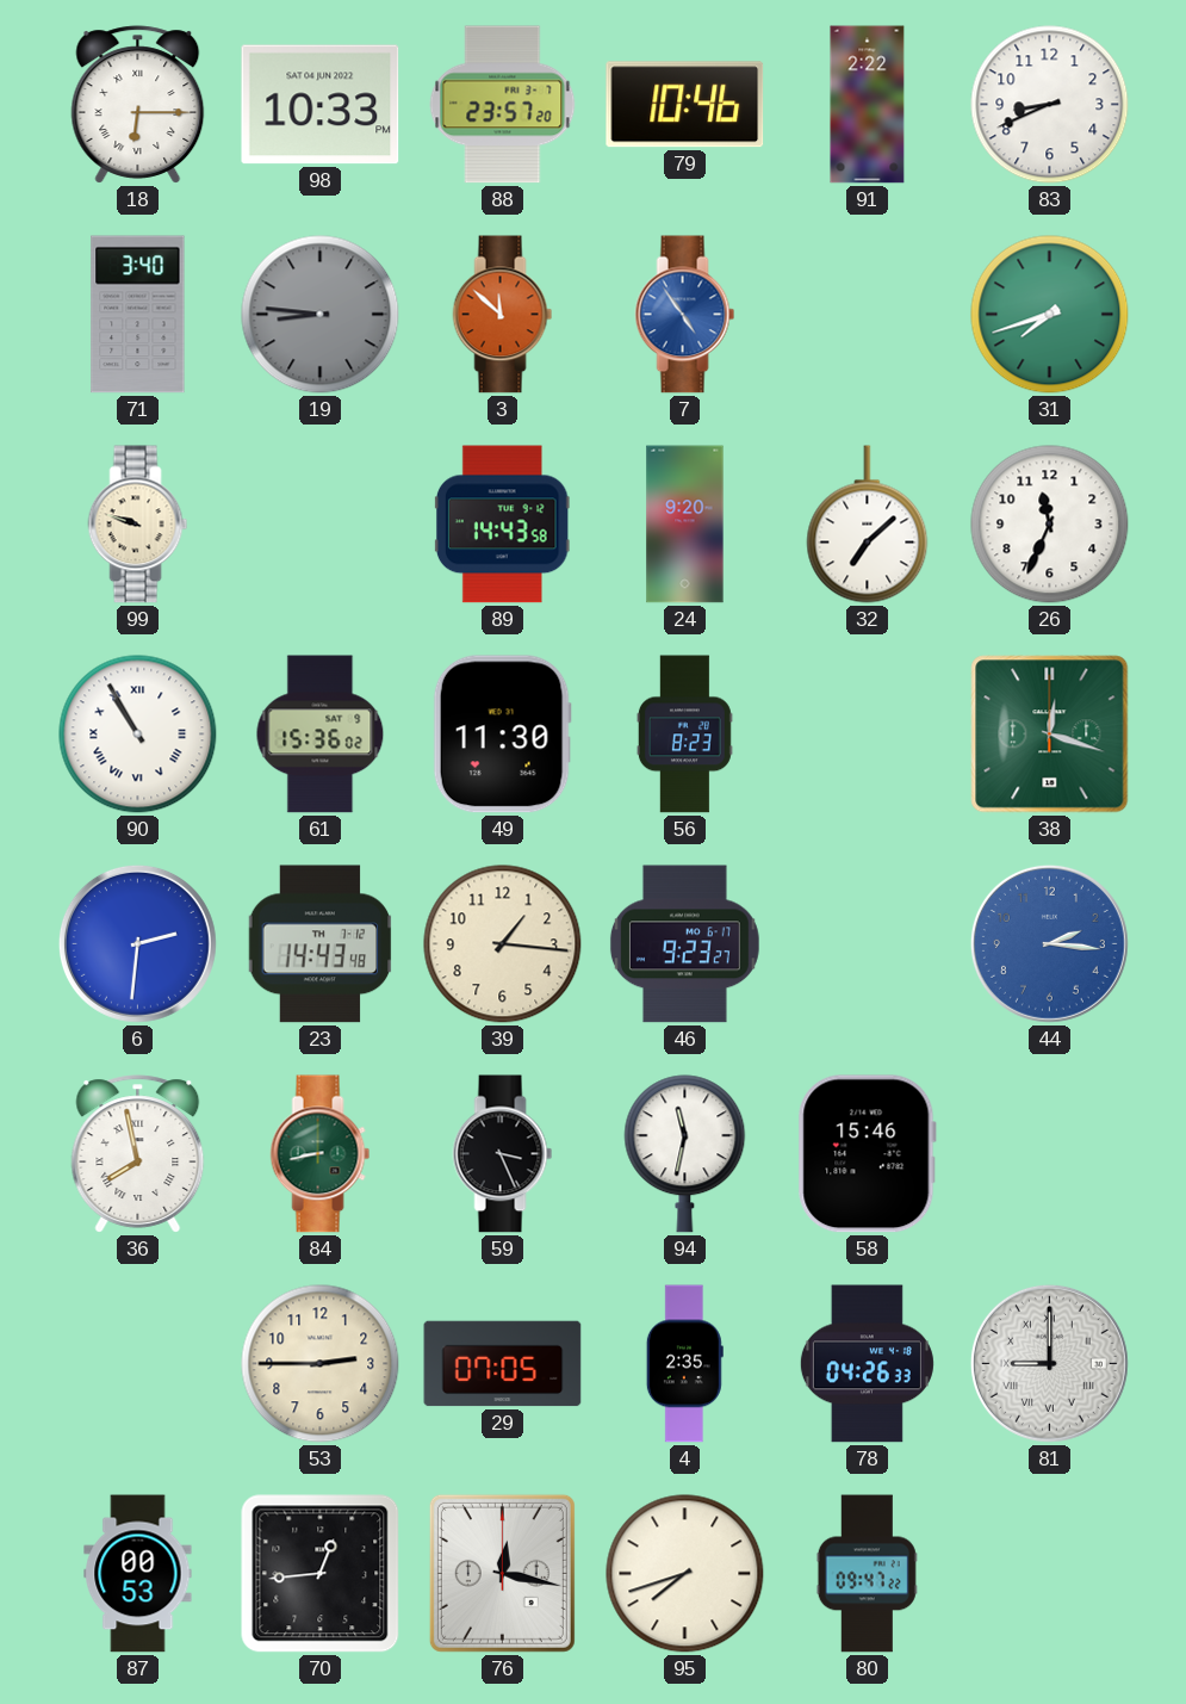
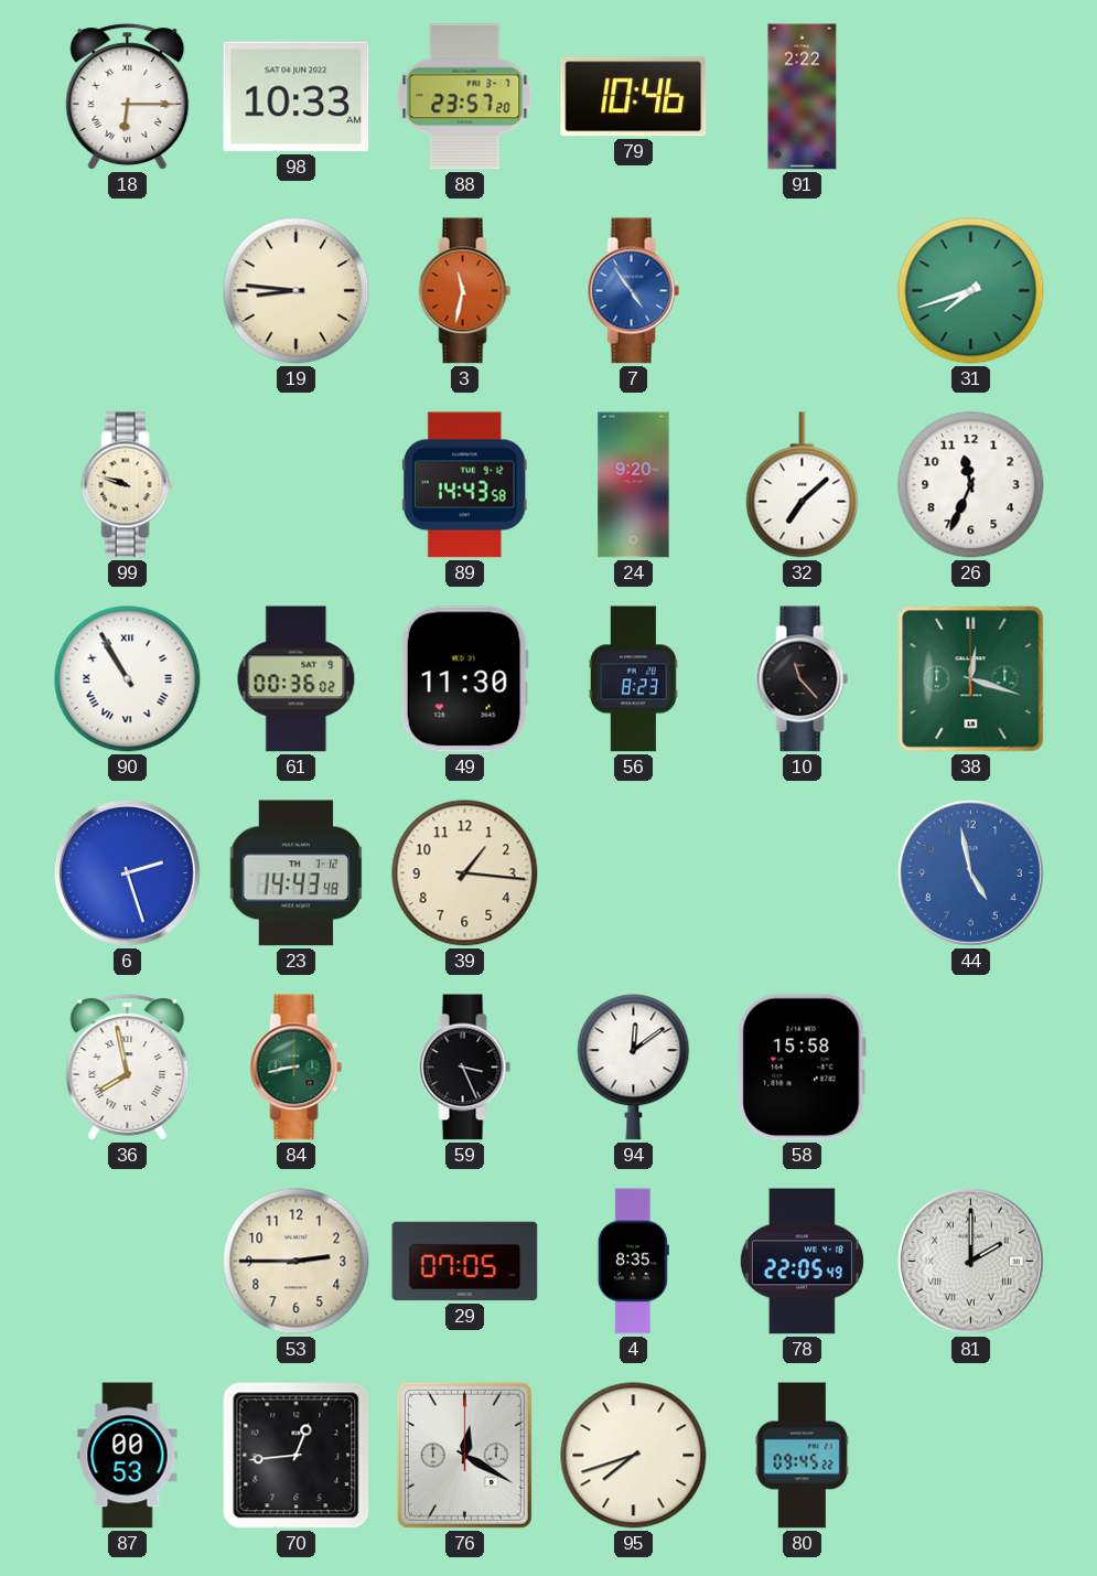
98: 10:33 PM -> 10:33 AM (297, 97)
83: 8:41 -> none (1050, 105)
71: 3:40 -> none (138, 315)
19 dial: grey -> cream (297, 291)
3: 11:52 -> 11:32 (465, 291)
61: 15:36 -> 00:36 (297, 679)
10: none -> 11:23 (803, 679)
6: 2:31 -> 2:27 (127, 872)
46: 9:23 -> none (684, 944)
44: 2:16 -> 4:58 (970, 872)
94: 11:32 -> 12:09 (634, 1068)
58: 15:46 -> 15:58 (802, 1068)
4: 2:35 -> 8:35 (633, 1262)
78: 04:26 -> 22:05 (802, 1262)
81: 9:00 -> 2:00 (970, 1261)
76: 12:17 -> 12:20 (464, 1455)
80: 09:47 -> 09:45 (802, 1456)
